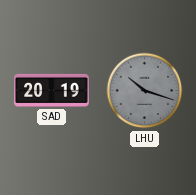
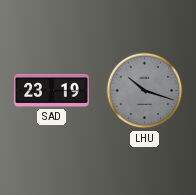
SAD: 20:19 -> 23:19 (52, 90)
